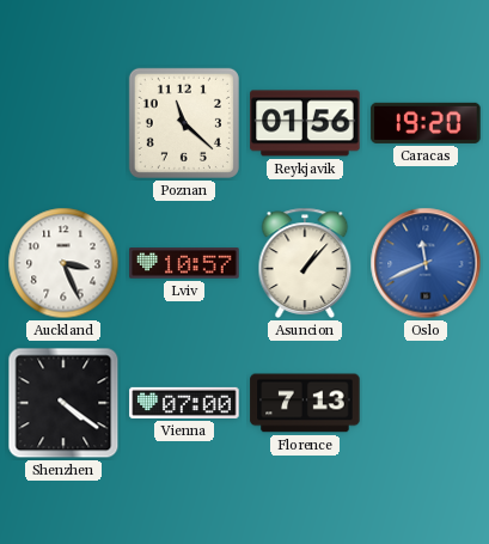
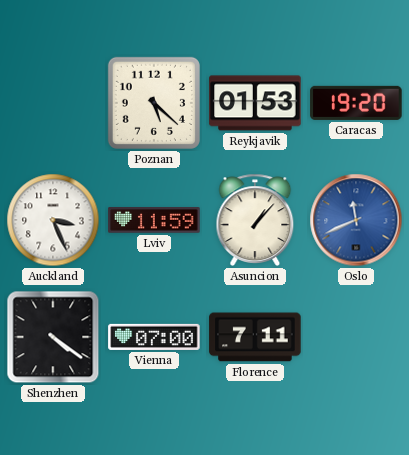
Poznan: 11:22 -> 5:22 (154, 103)
Reykjavik: 01:56 -> 01:53 (255, 103)
Lviv: 10:57 -> 11:59 (154, 220)
Florence: 7:13 -> 7:11 (255, 337)
